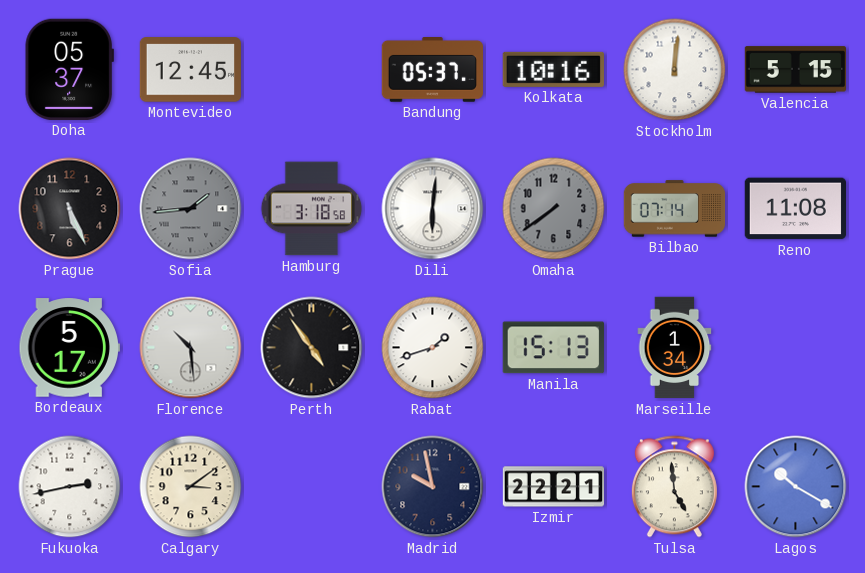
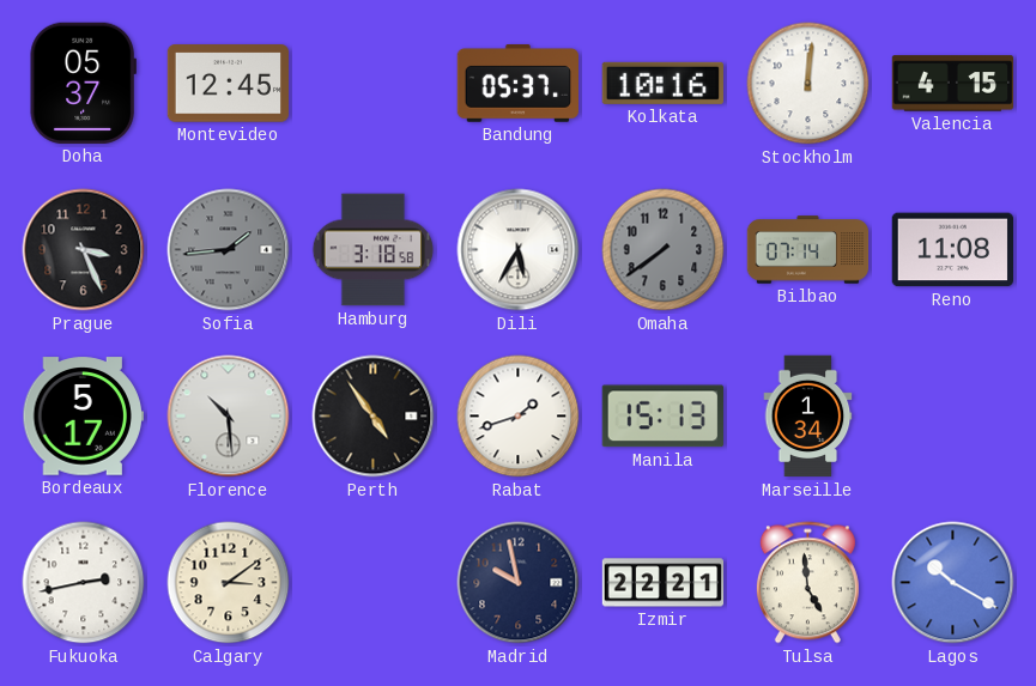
Valencia: 5:15 -> 4:15 (952, 84)
Prague: 5:26 -> 3:26 (84, 250)
Dili: 6:01 -> 5:35 (519, 250)
